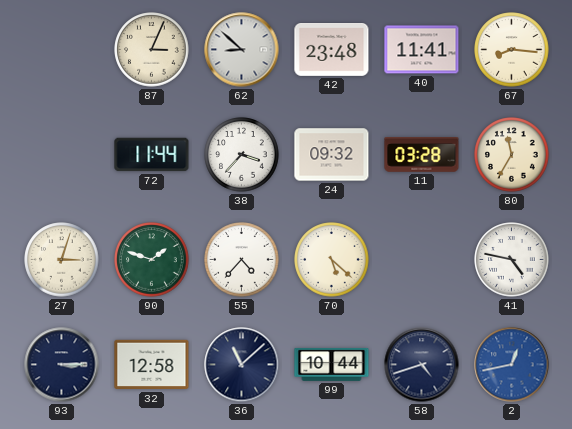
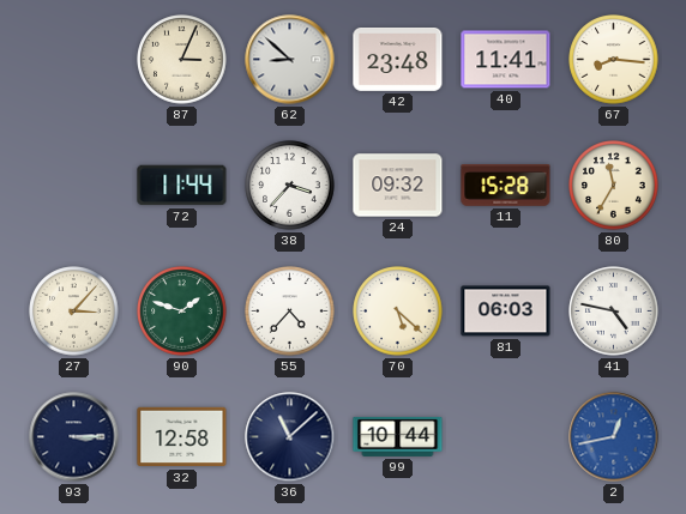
11: 03:28 -> 15:28 (506, 186)
27: 3:03 -> 3:07 (74, 312)
81: none -> 06:03 (506, 312)
58: 4:42 -> none (422, 365)
